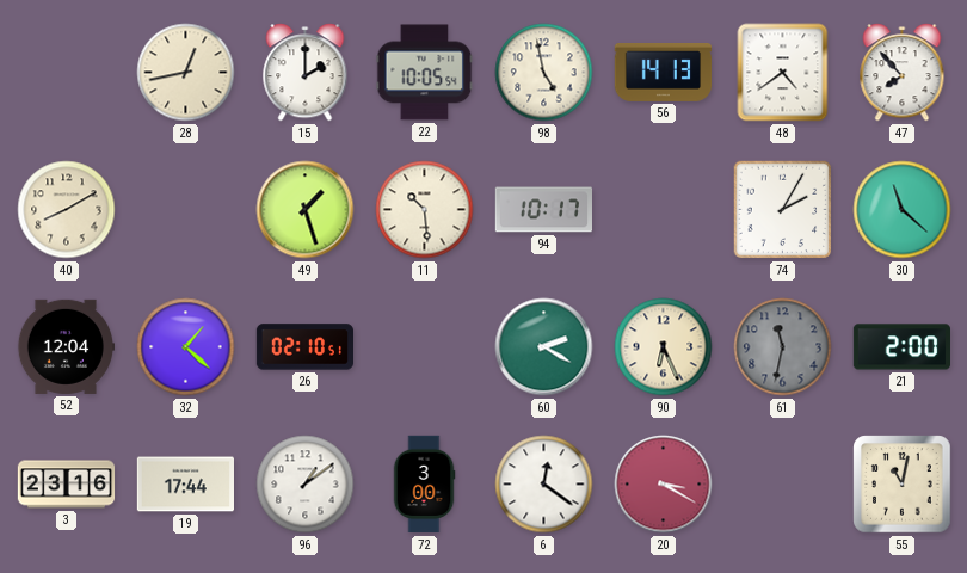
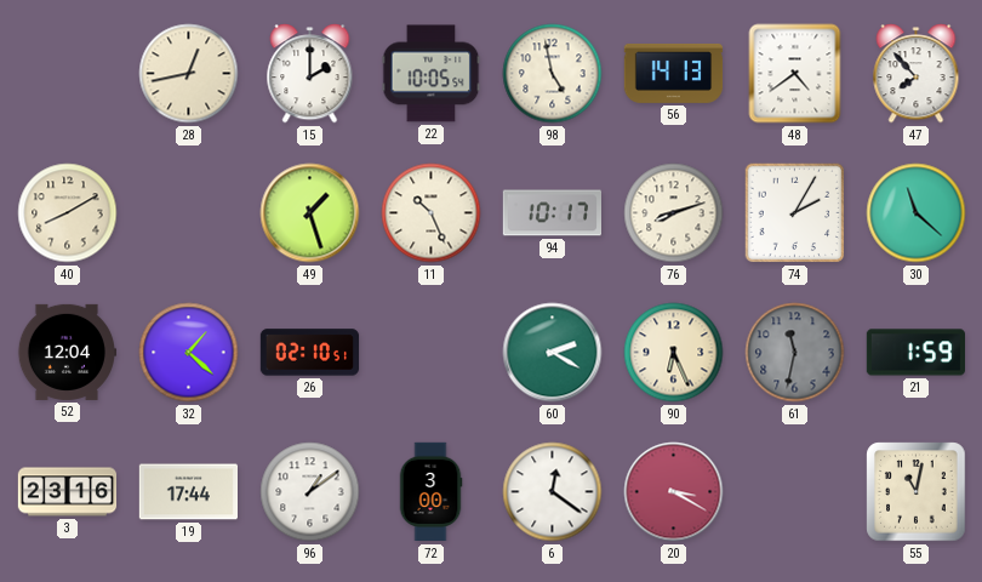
11: 10:29 -> 10:26 (432, 213)
76: none -> 8:12 (674, 213)
21: 2:00 -> 1:59 (915, 353)
